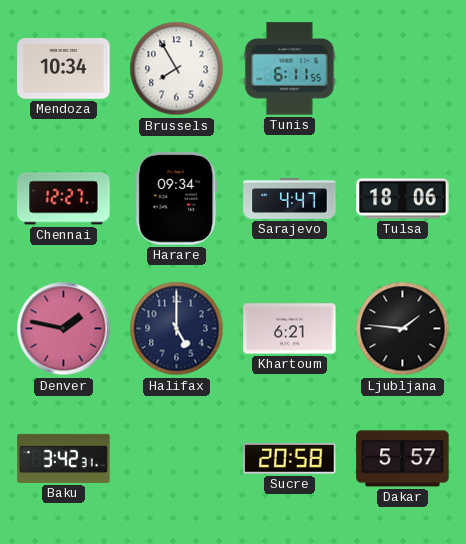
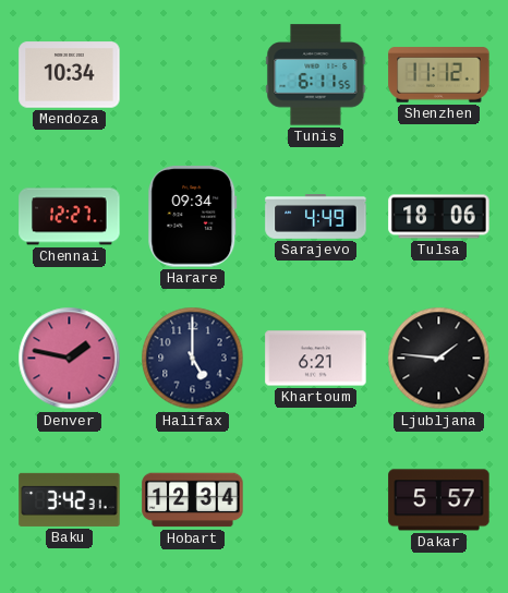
Brussels: 7:55 -> none (177, 69)
Shenzhen: none -> 11:12 (439, 75)
Sarajevo: 4:47 -> 4:49 (316, 217)
Hobart: none -> 12:34 (193, 500)
Sucre: 20:58 -> none (290, 459)
